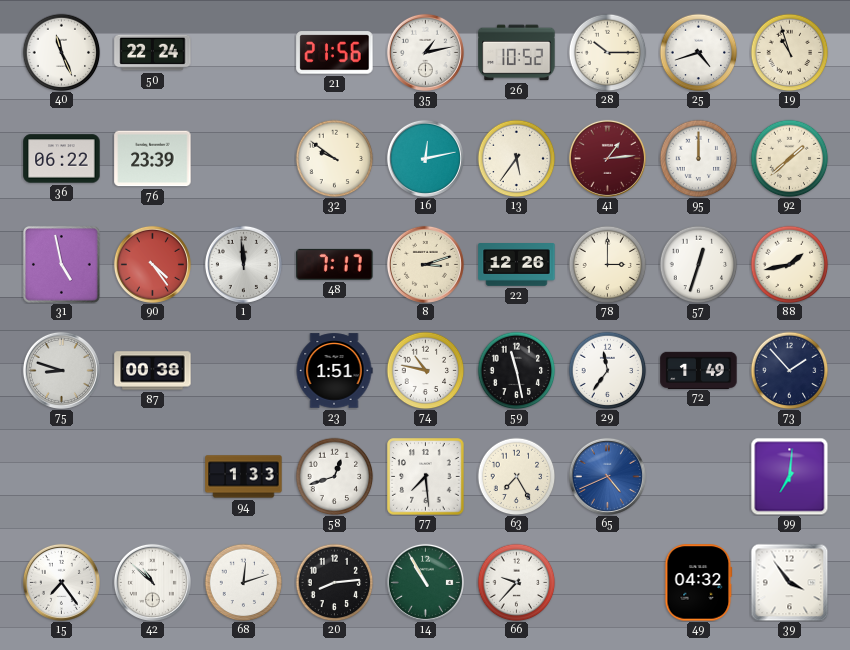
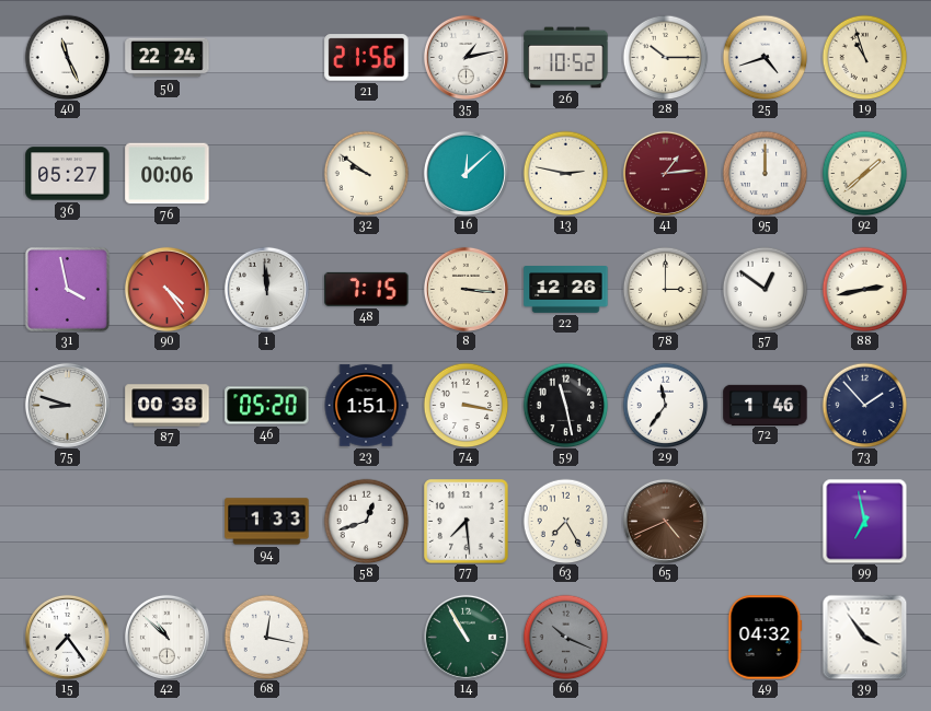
36: 06:22 -> 05:27 (68, 174)
76: 23:39 -> 00:06 (168, 174)
16: 12:13 -> 12:08 (465, 173)
13: 5:36 -> 2:47 (565, 173)
31: 4:58 -> 3:58 (68, 290)
48: 7:17 -> 7:15 (367, 289)
8: 3:12 -> 3:16 (465, 289)
57: 12:33 -> 12:51 (765, 289)
88: 1:43 -> 2:43 (864, 289)
46: none -> 05:20 (267, 406)
74: 10:47 -> 3:17 (465, 405)
72: 1:49 -> 1:46 (766, 405)
65 dial: blue -> brown (665, 521)
99: 7:01 -> 6:58 (864, 521)
68: 12:12 -> 12:17 (266, 637)
20: 8:14 -> none (334, 582)
66: 9:37 -> 10:19 (565, 637)
66 dial: white -> grey (565, 637)
